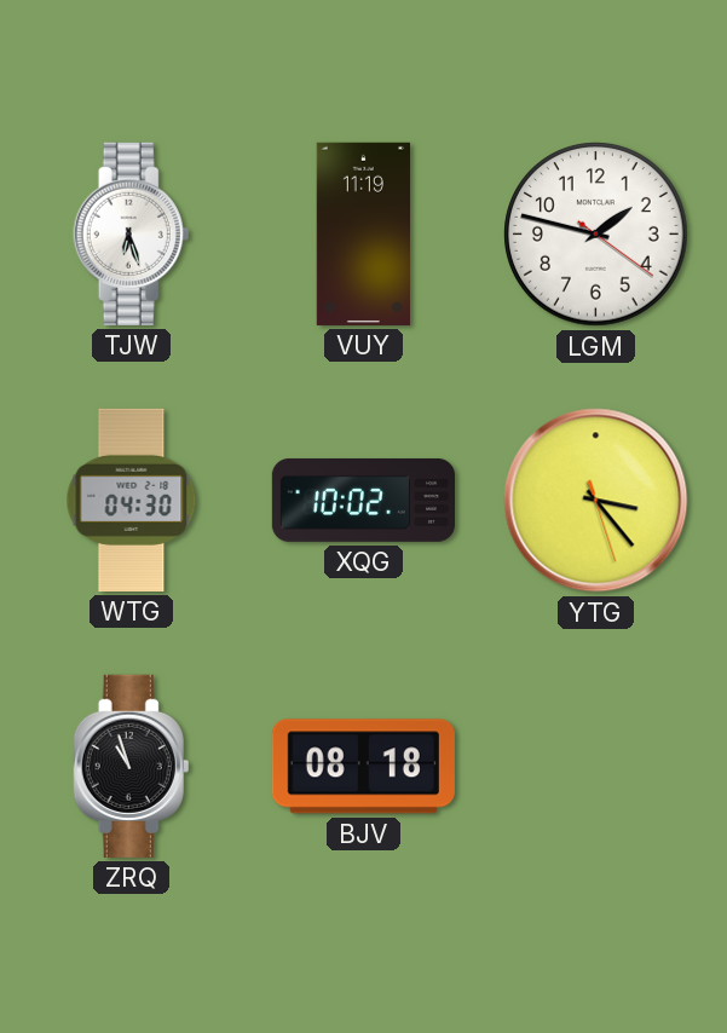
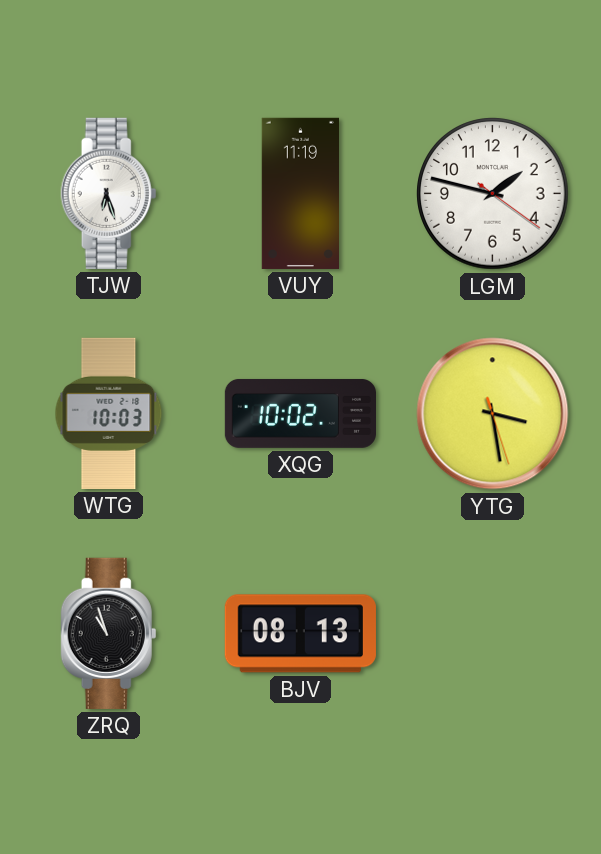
WTG: 04:30 -> 10:03 (109, 413)
YTG: 3:23 -> 3:28 (493, 414)
BJV: 08:18 -> 08:13 (300, 634)
